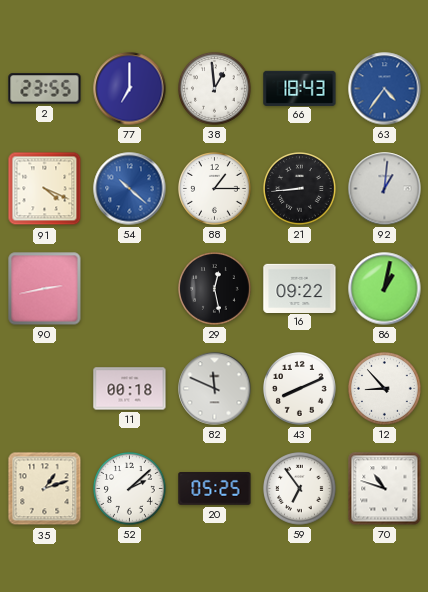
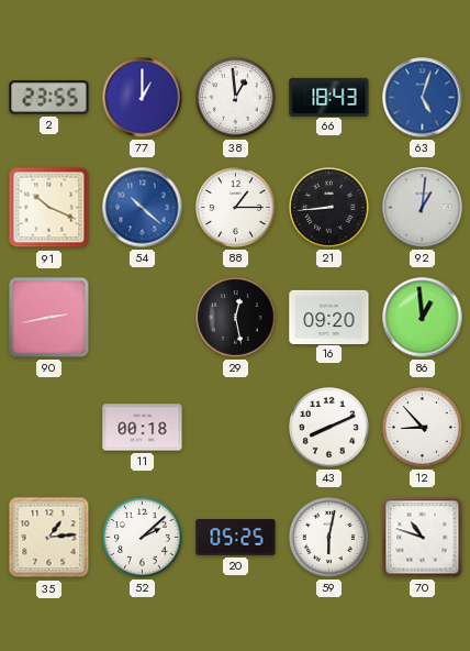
77: 7:00 -> 1:00 (143, 98)
63: 4:36 -> 5:03 (423, 98)
91: 4:19 -> 10:19 (49, 208)
16: 09:22 -> 09:20 (329, 317)
86: 1:02 -> 12:59 (423, 318)
82: 11:49 -> none (215, 389)
35: 1:12 -> 1:14 (49, 538)
59: 6:54 -> 6:02 (329, 538)
